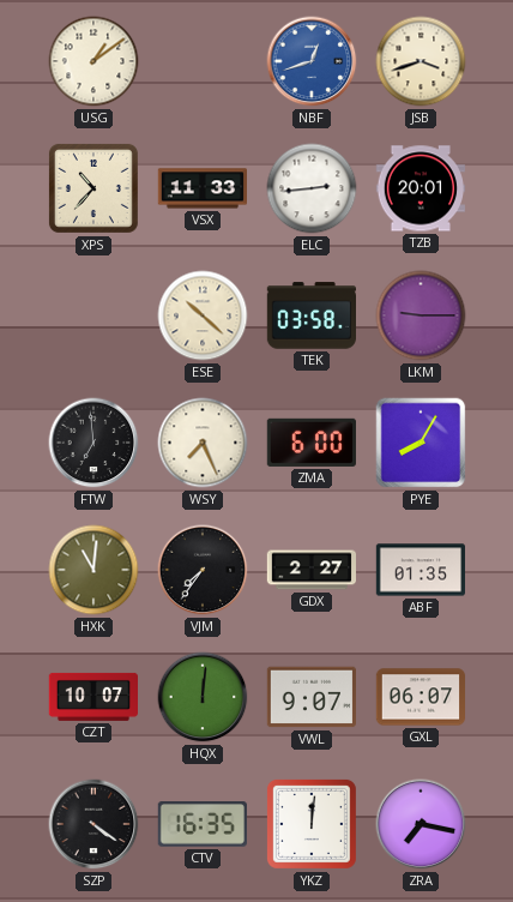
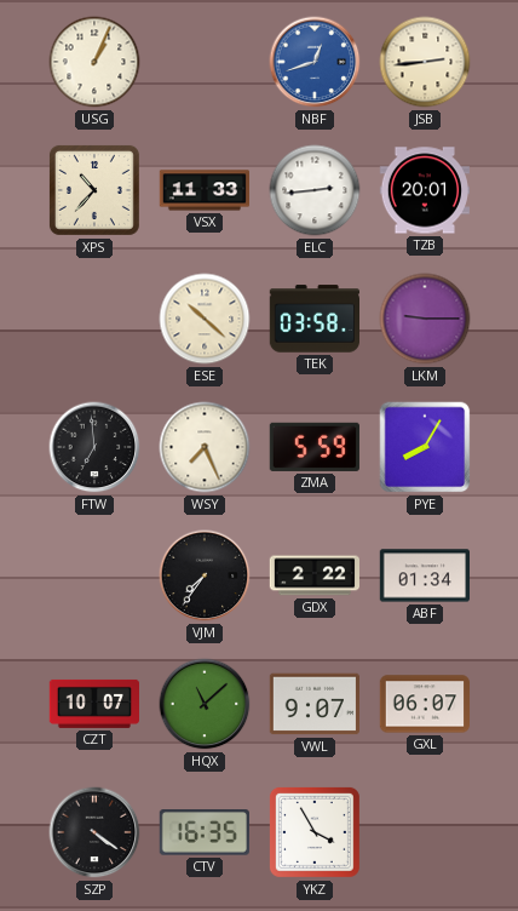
USG: 1:09 -> 1:04 (94, 62)
JSB: 3:42 -> 2:44 (425, 62)
ZMA: 6:00 -> 5:59 (313, 447)
HXK: 11:01 -> none (93, 570)
GDX: 2:27 -> 2:22 (313, 575)
ABF: 01:35 -> 01:34 (425, 575)
HQX: 12:01 -> 11:08 (205, 704)
YKZ: 12:01 -> 3:55 (315, 832)
ZRA: 7:17 -> none (421, 824)
